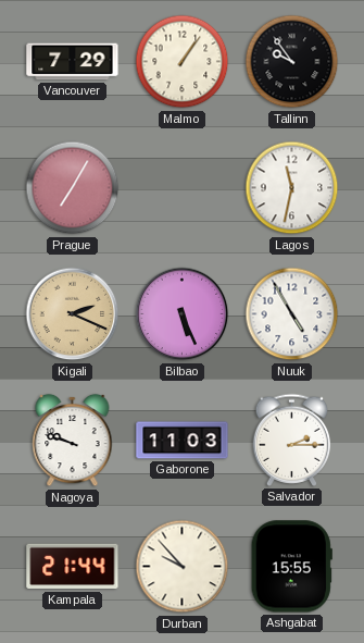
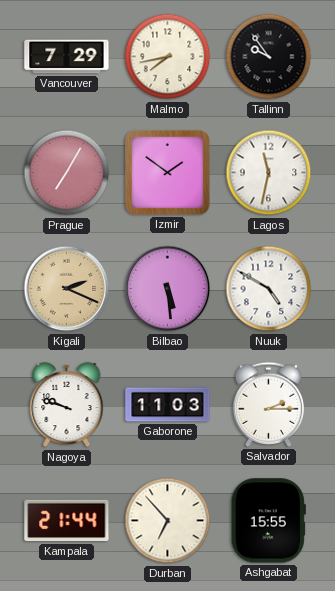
Malmo: 1:06 -> 7:43 (168, 57)
Izmir: none -> 1:51 (168, 173)
Bilbao: 5:26 -> 5:29 (168, 289)
Nuuk: 4:55 -> 4:50 (269, 289)
Durban: 9:53 -> 6:53 (168, 521)
